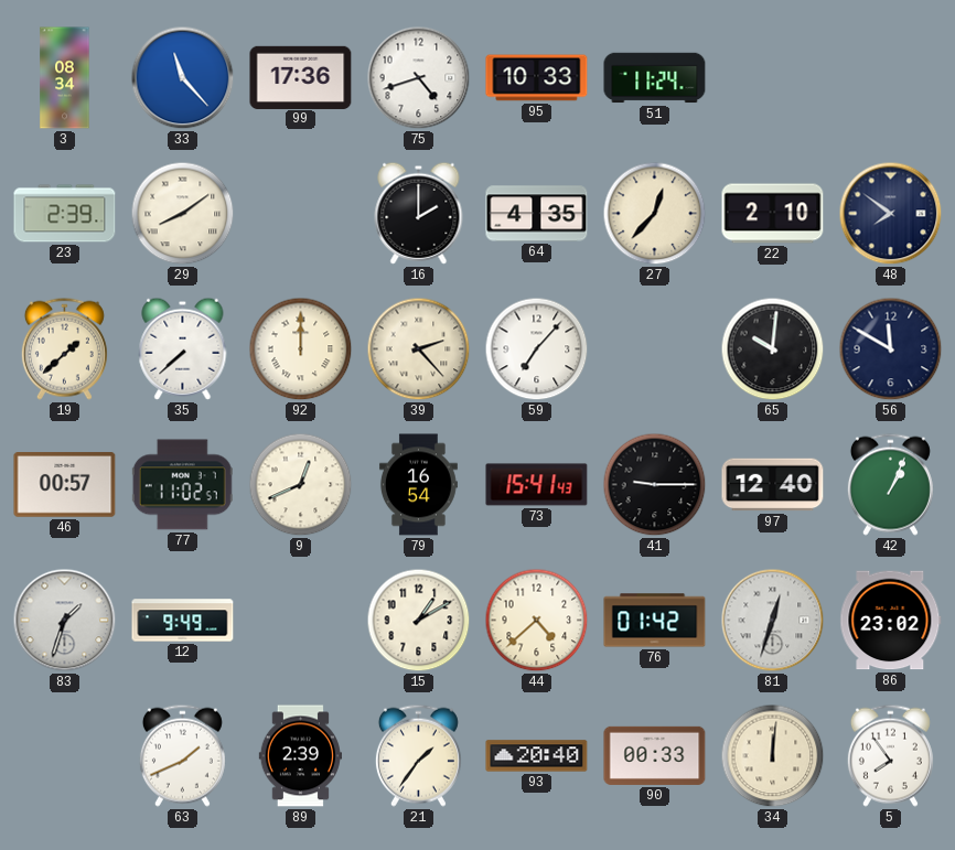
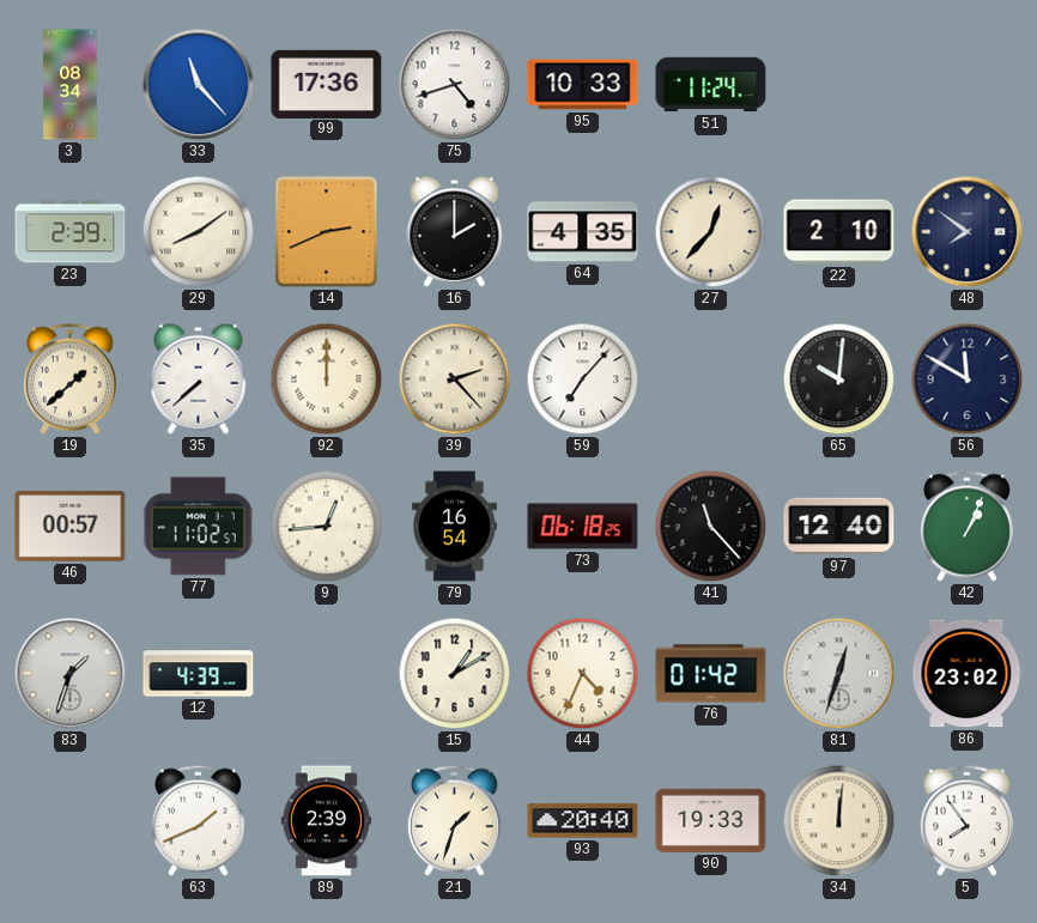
14: none -> 2:41 (327, 232)
9: 12:41 -> 12:44 (327, 527)
73: 15:41 -> 06:18 (583, 527)
41: 9:15 -> 11:23 (711, 527)
12: 9:49 -> 4:39 (199, 674)
44: 4:38 -> 4:34 (583, 674)
21: 1:36 -> 1:33 (454, 820)
90: 00:33 -> 19:33 (711, 820)
